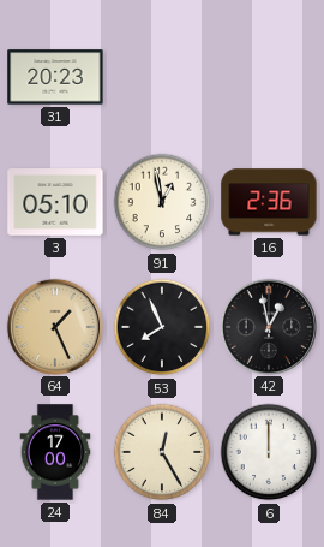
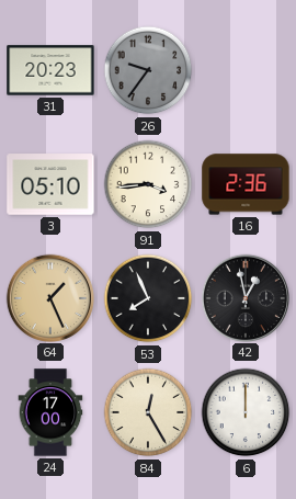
26: none -> 9:36 (148, 70)
91: 12:58 -> 3:44 (148, 184)
